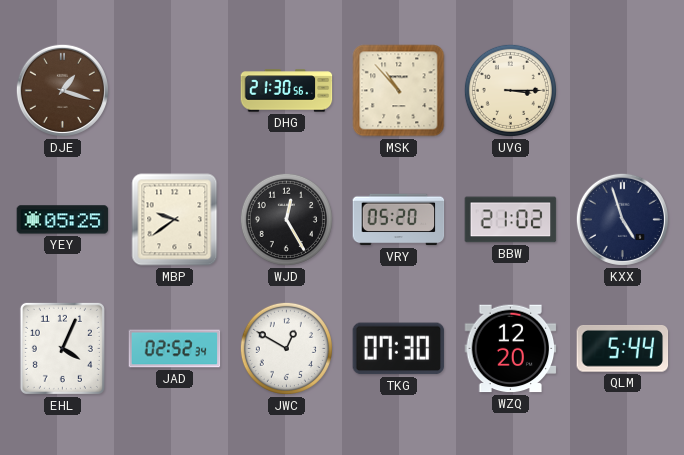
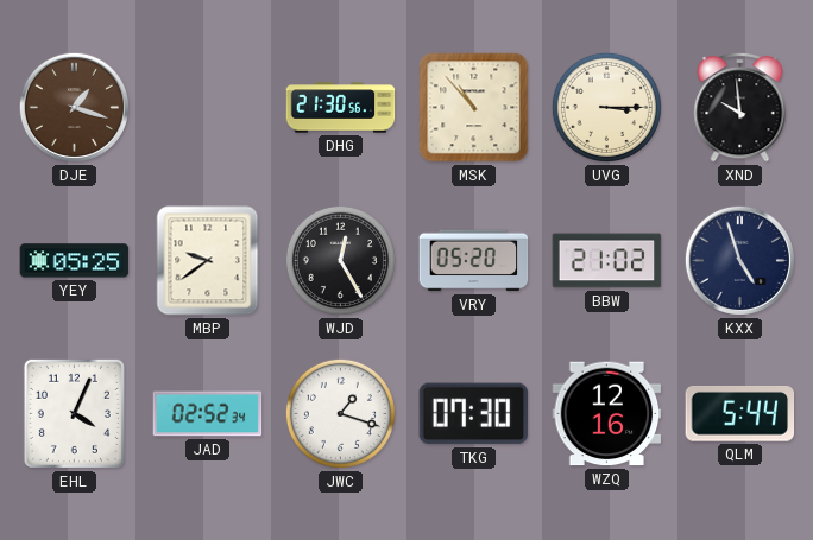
XND: none -> 9:59 (740, 107)
JWC: 12:50 -> 1:18 (340, 413)
WZQ: 12:20 -> 12:16 (607, 414)
